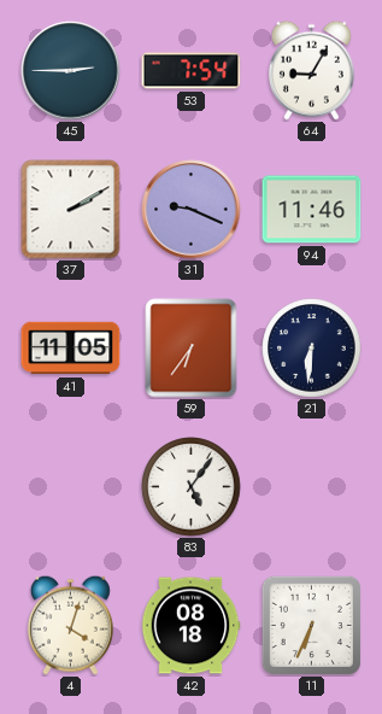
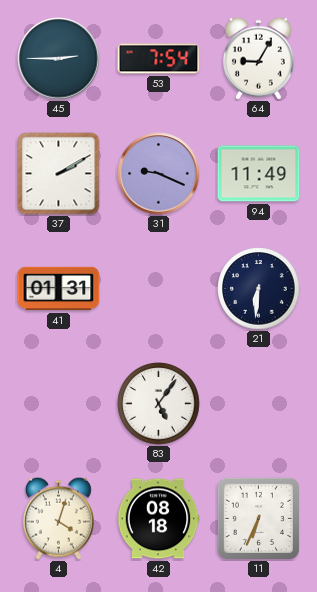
94: 11:46 -> 11:49 (259, 174)
41: 11:05 -> 01:31 (59, 289)
59: 6:36 -> none (192, 349)
